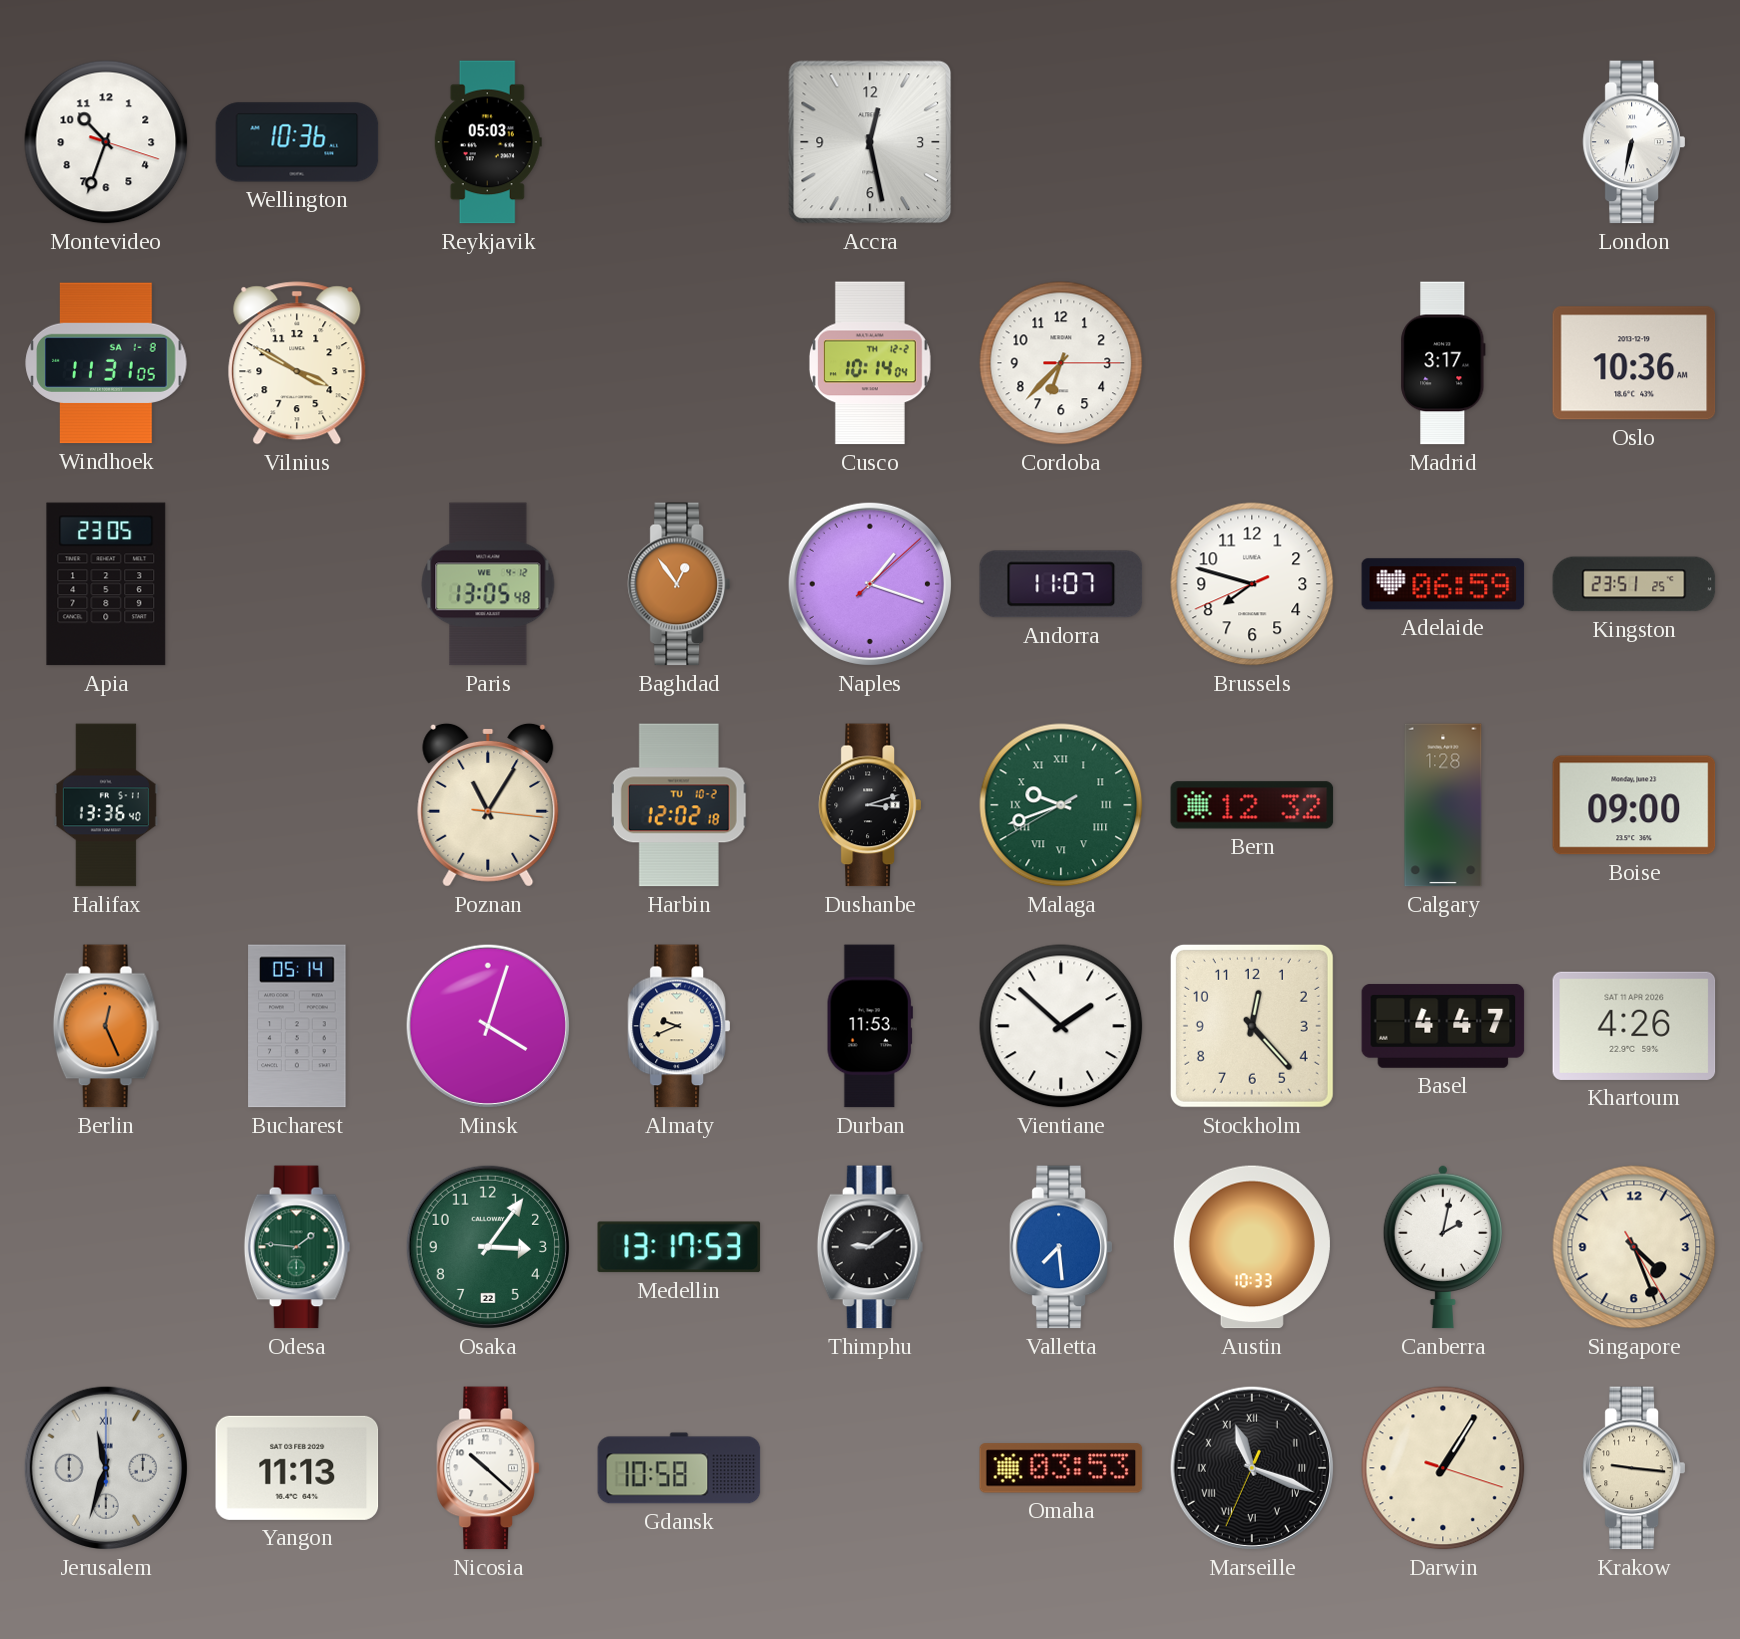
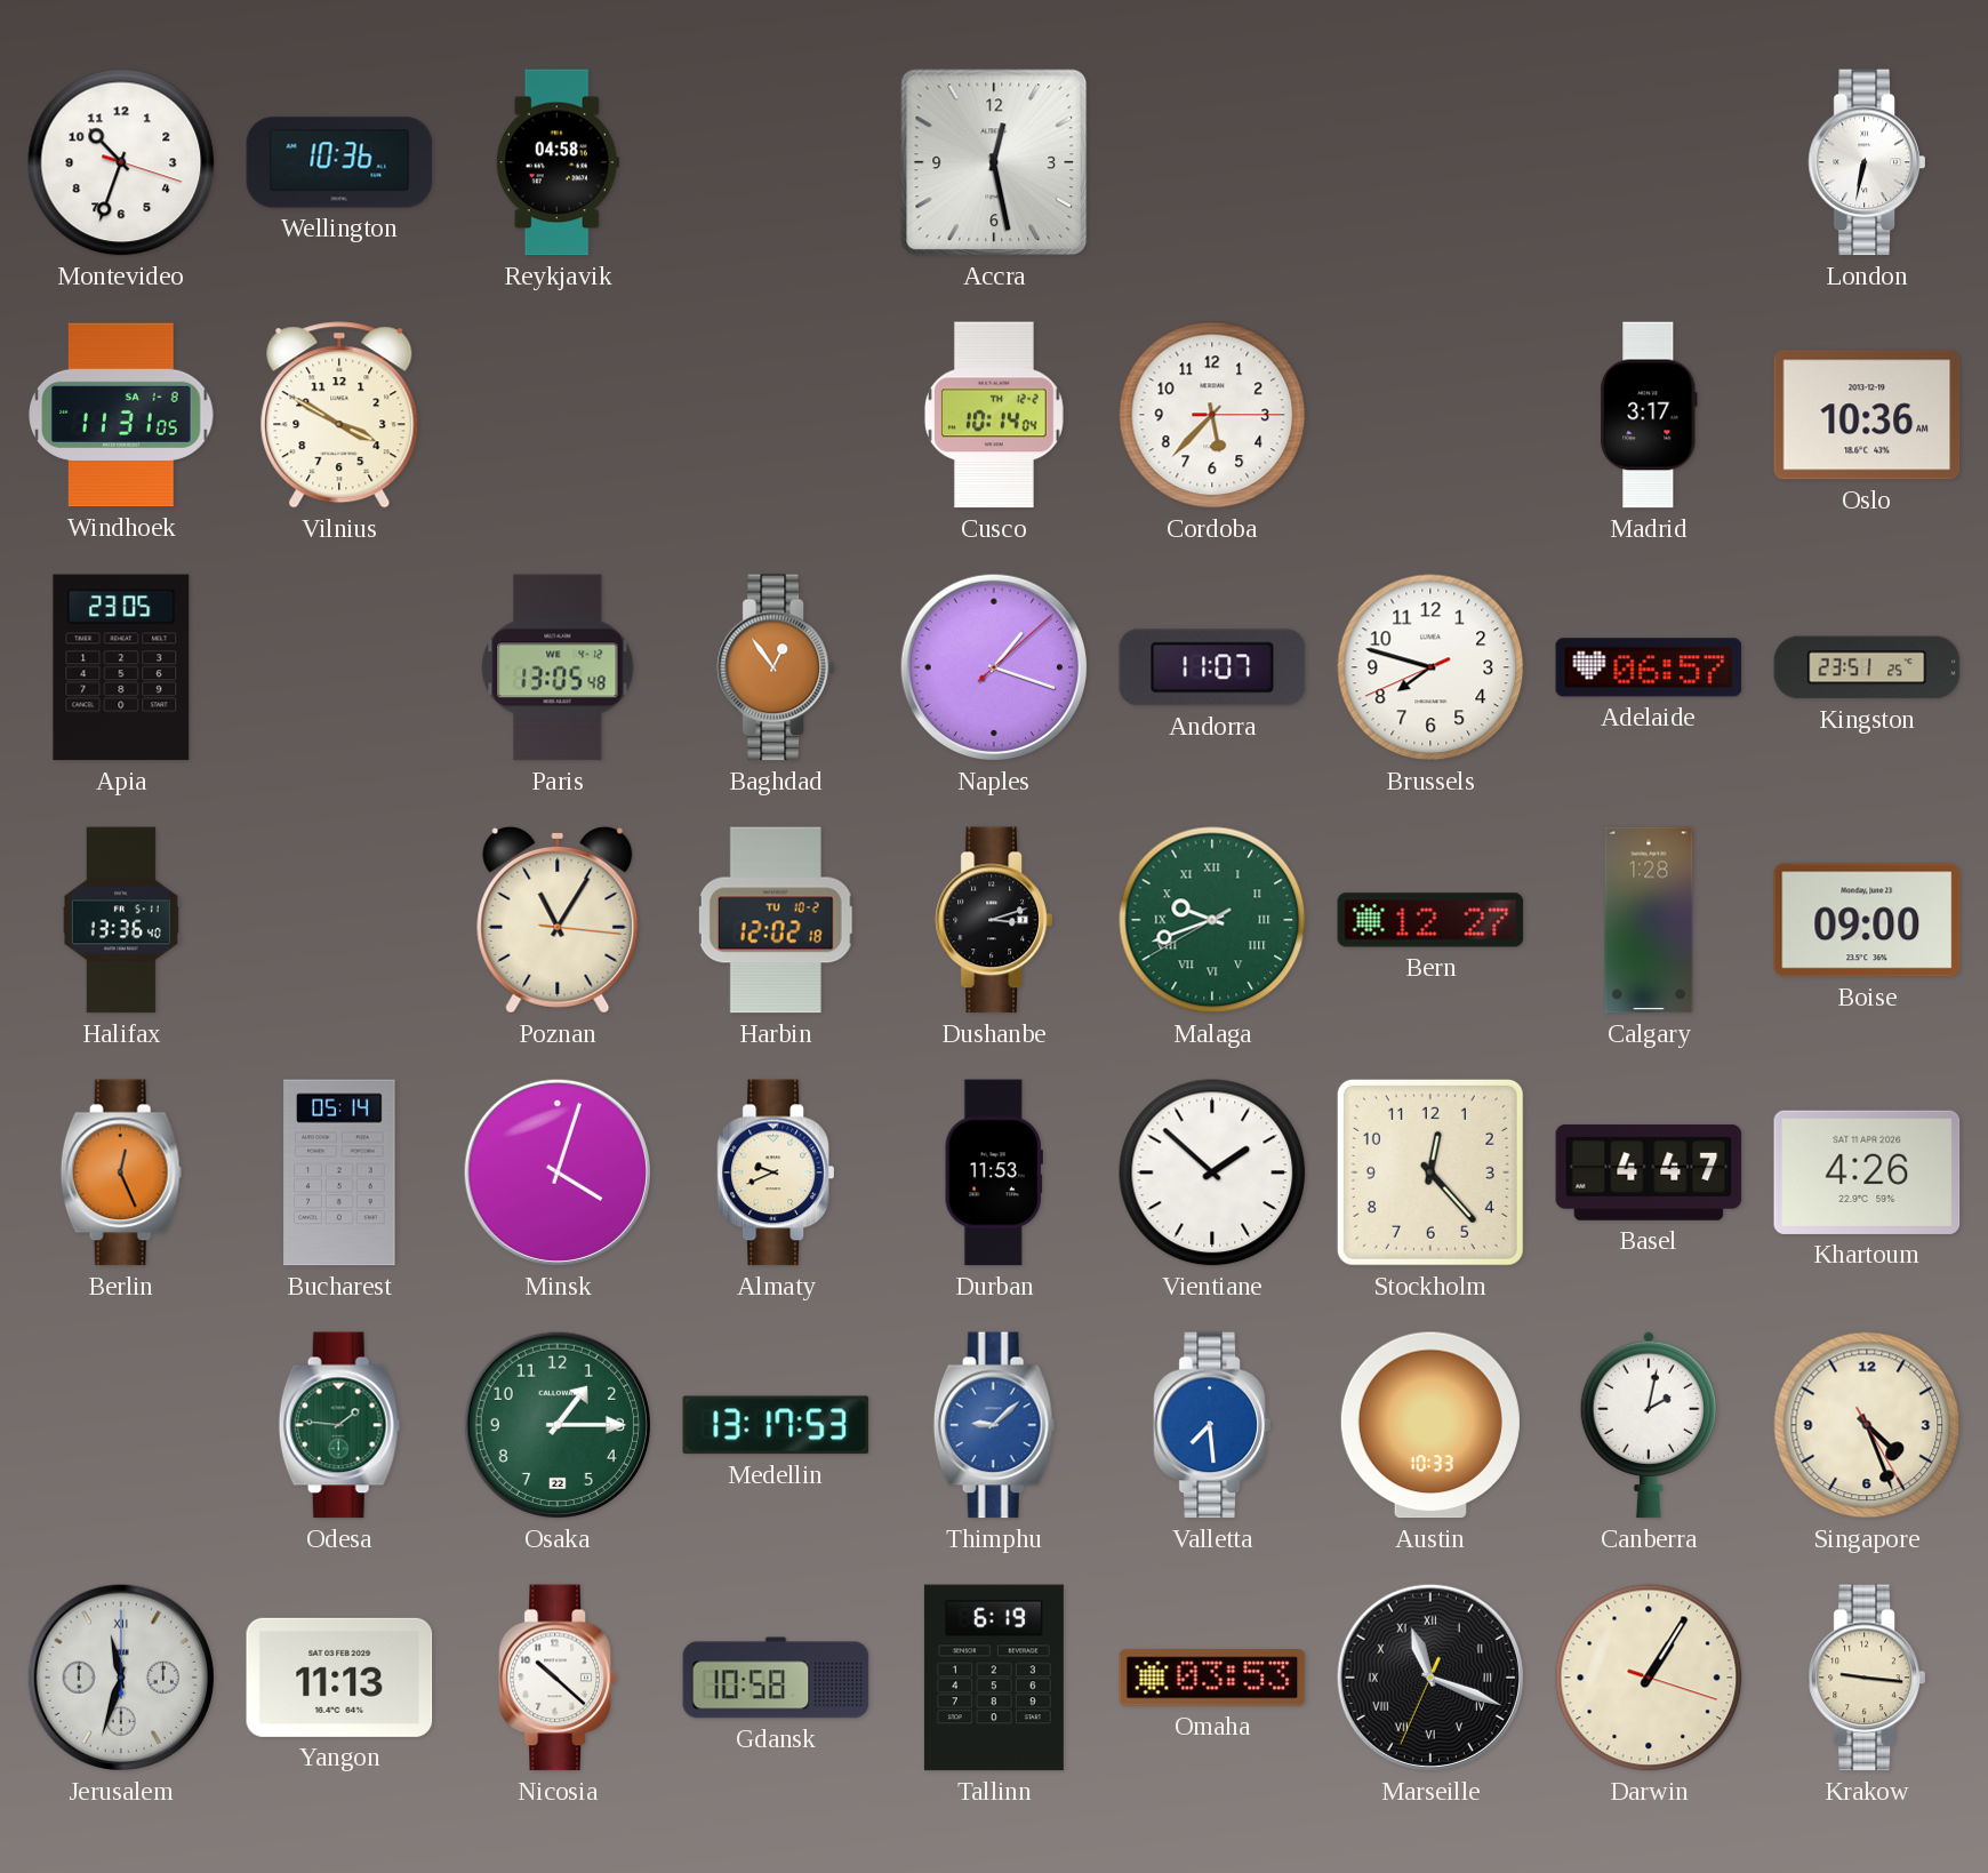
Reykjavik: 05:03 -> 04:58 (558, 162)
Cordoba: 6:37 -> 5:37 (1212, 415)
Adelaide: 06:59 -> 06:57 (1649, 667)
Bern: 12:32 -> 12:27 (1430, 920)
Osaka: 3:06 -> 1:15 (558, 1425)
Thimphu: 9:09 -> 9:08 (994, 1425)
Thimphu dial: black -> blue (994, 1425)
Tallinn: none -> 6:19 (994, 1678)
